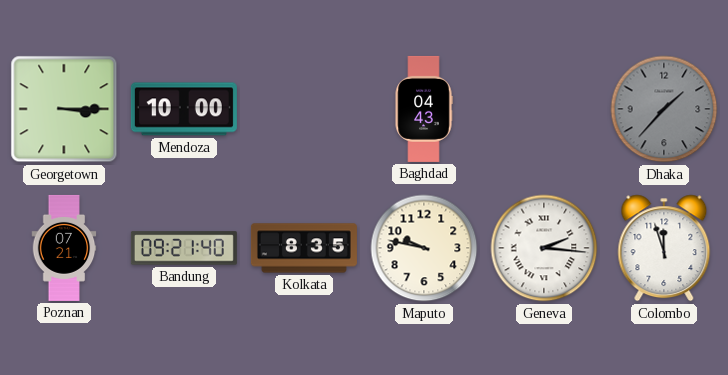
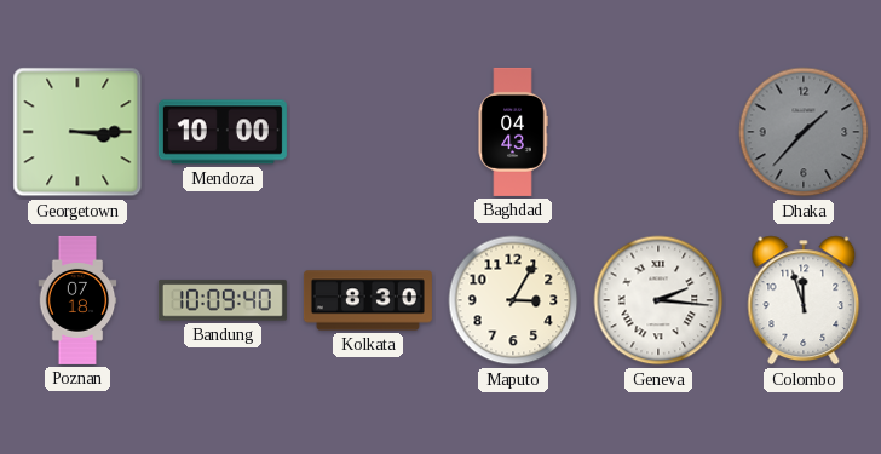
Poznan: 07:21 -> 07:18 (77, 300)
Bandung: 09:21 -> 10:09 (223, 300)
Kolkata: 8:35 -> 8:30 (368, 300)
Maputo: 9:47 -> 3:05 (513, 300)
